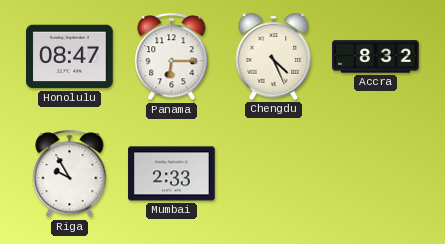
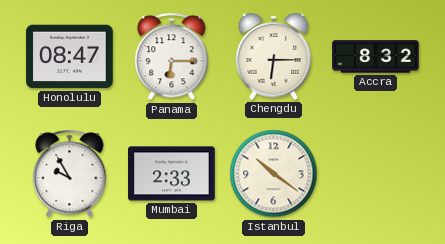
Chengdu: 4:26 -> 6:15 (274, 56)
Istanbul: none -> 10:21 (274, 174)
